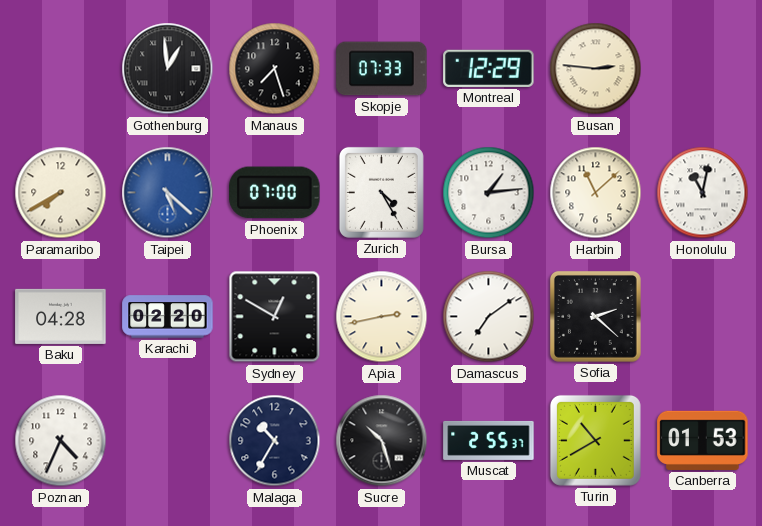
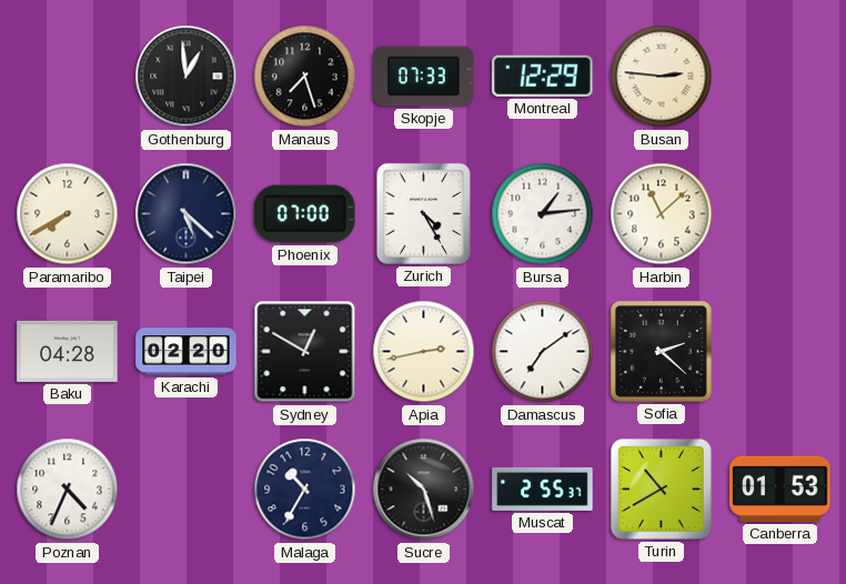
Taipei dial: blue -> navy (187, 214)
Honolulu: 11:02 -> none (703, 193)
